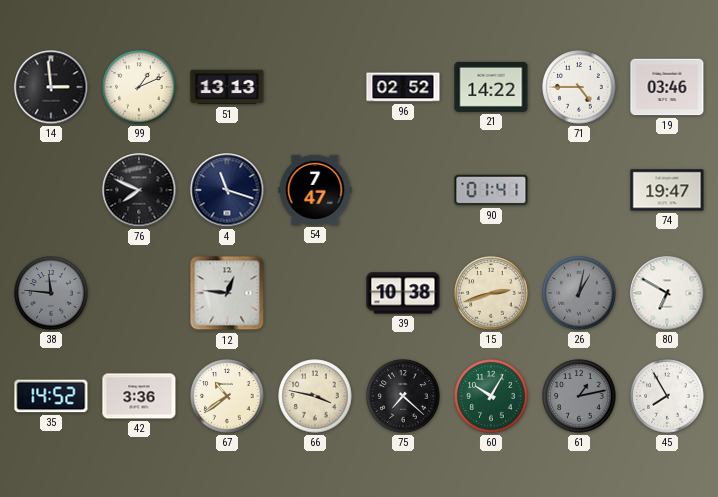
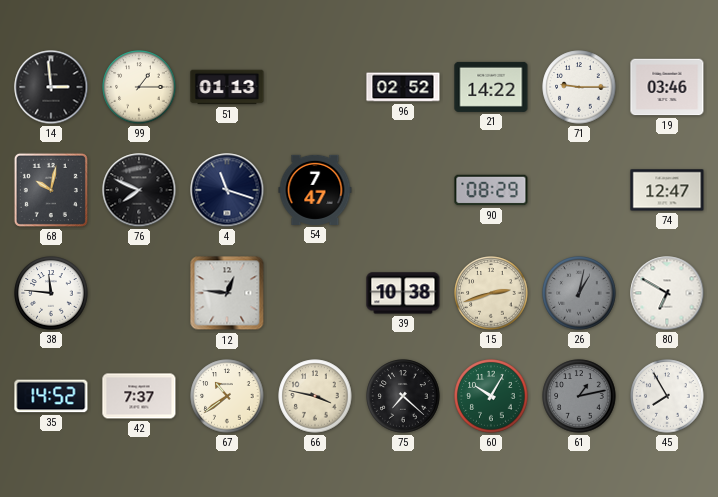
99: 1:11 -> 1:15 (139, 87)
51: 13:13 -> 01:13 (227, 87)
71: 4:45 -> 9:15 (579, 87)
68: none -> 10:02 (51, 190)
90: 01:41 -> 08:29 (491, 190)
74: 19:47 -> 12:47 (667, 190)
38 dial: grey -> white (51, 293)
42: 3:36 -> 7:37 (139, 396)
